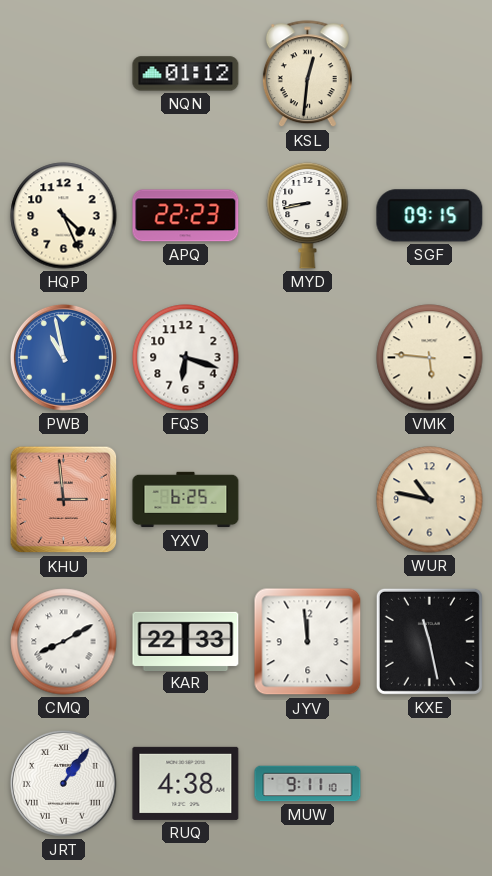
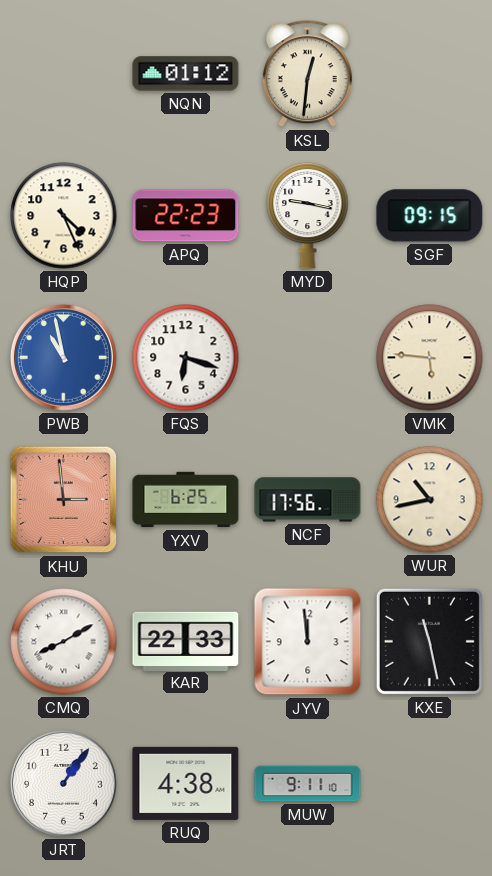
MYD: 8:43 -> 9:17 (308, 215)
NCF: none -> 17:56 (308, 500)
WUR: 10:47 -> 10:43 (430, 500)
JRT numerals: Roman -> Arabic (63, 783)
